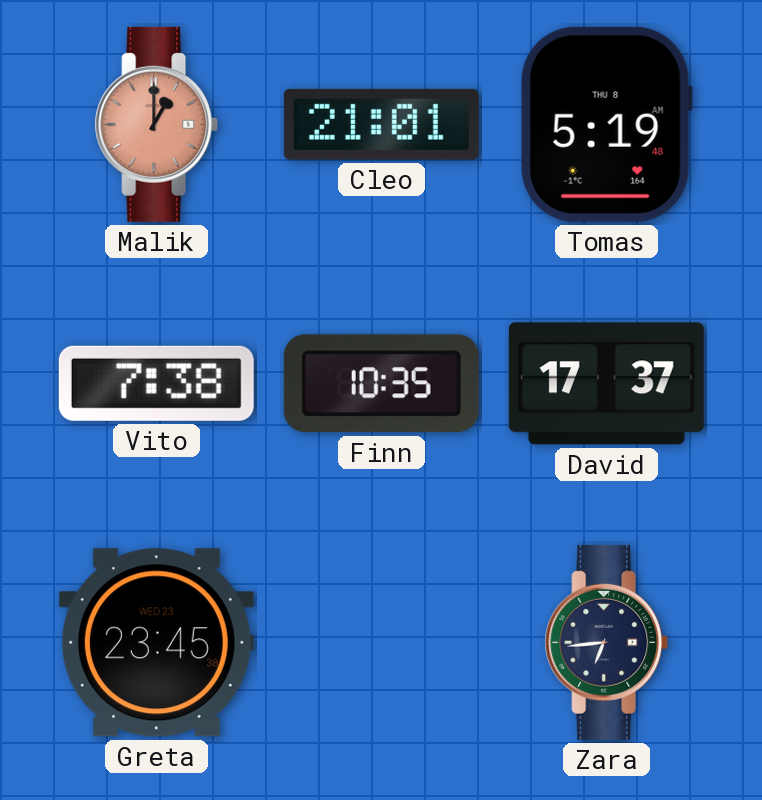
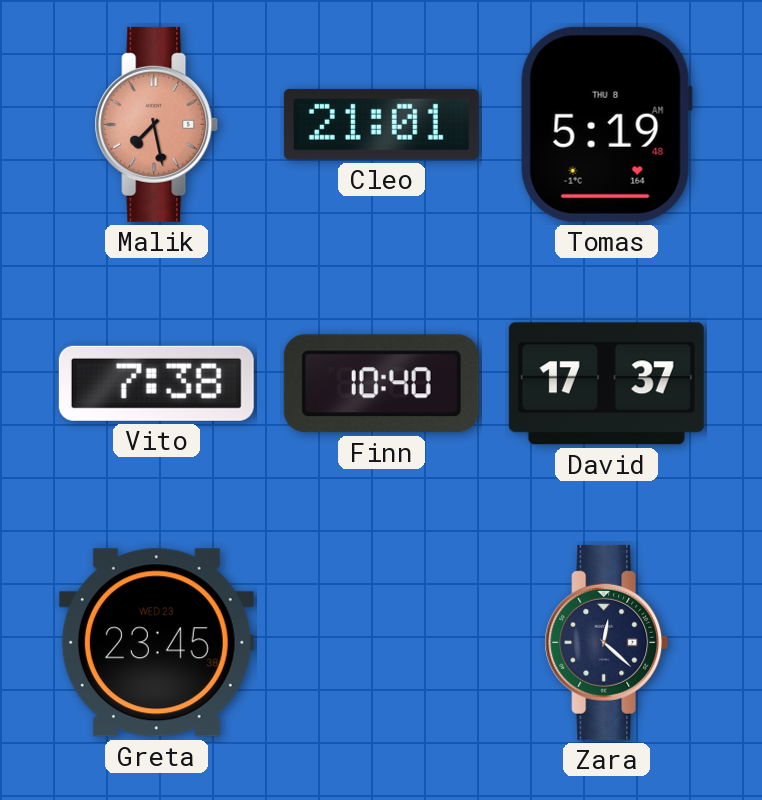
Malik: 1:00 -> 7:28 (157, 124)
Finn: 10:35 -> 10:40 (381, 384)
Zara: 6:44 -> 12:22 (607, 642)
